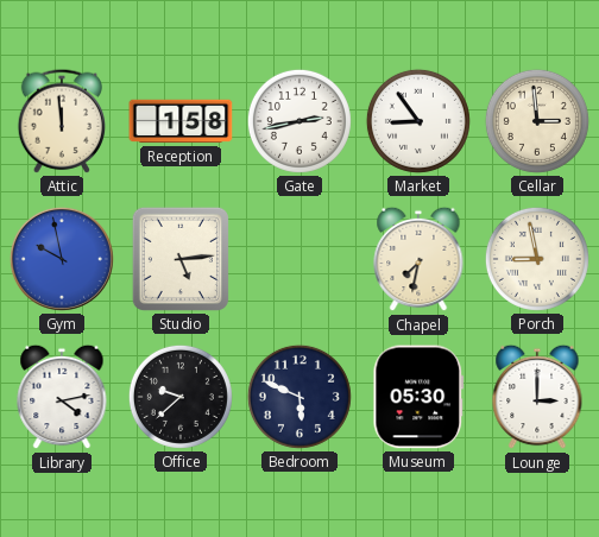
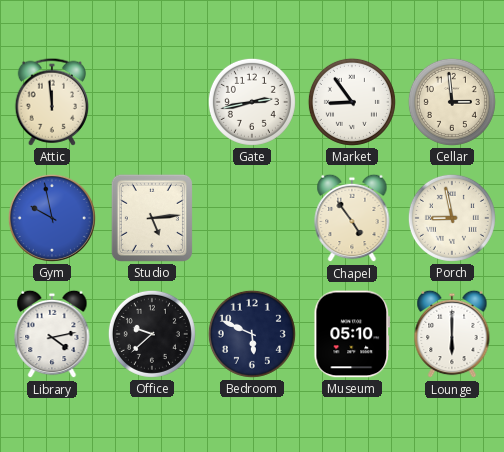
Reception: 1:58 -> none (181, 121)
Chapel: 7:32 -> 4:54 (352, 218)
Museum: 05:30 -> 05:10 (352, 334)
Lounge: 3:00 -> 6:00 (452, 334)
